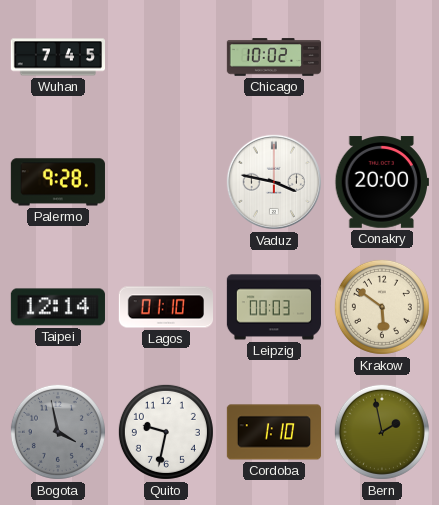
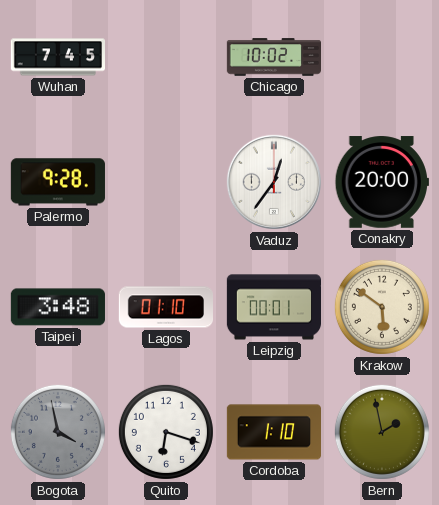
Vaduz: 3:47 -> 12:36 (274, 182)
Taipei: 12:14 -> 3:48 (58, 307)
Leipzig: 00:03 -> 00:01 (273, 307)
Quito: 9:32 -> 6:18 (166, 432)
